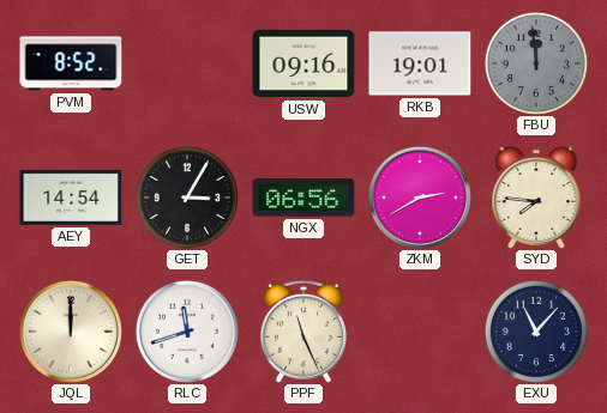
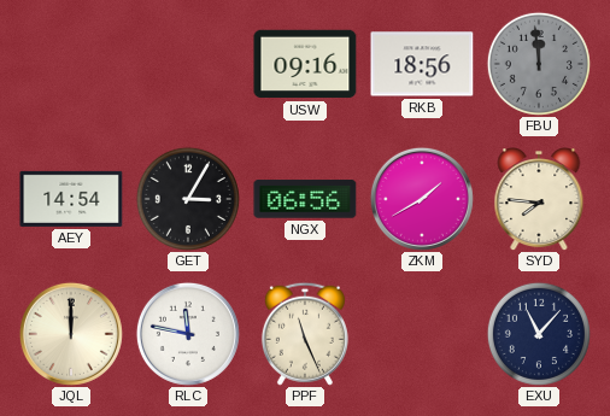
PVM: 8:52 -> none (71, 63)
RKB: 19:01 -> 18:56 (422, 64)
ZKM: 2:40 -> 1:40 (422, 199)
RLC: 11:42 -> 11:47 (188, 334)
